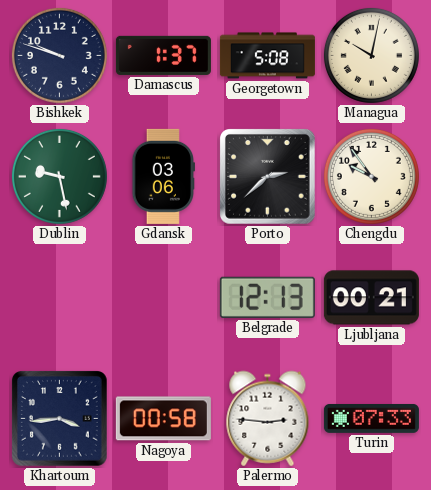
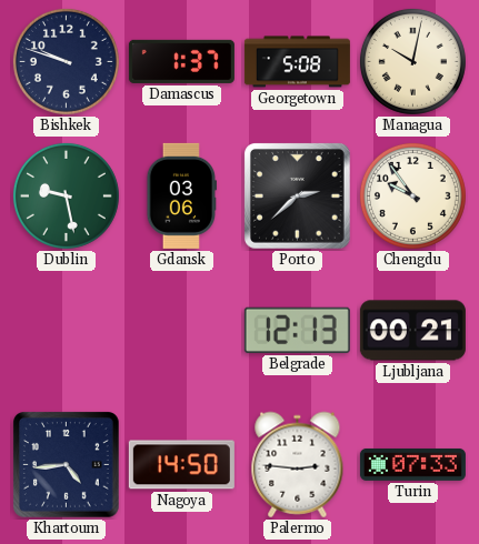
Khartoum: 3:44 -> 4:44 (67, 465)
Nagoya: 00:58 -> 14:50 (181, 465)
